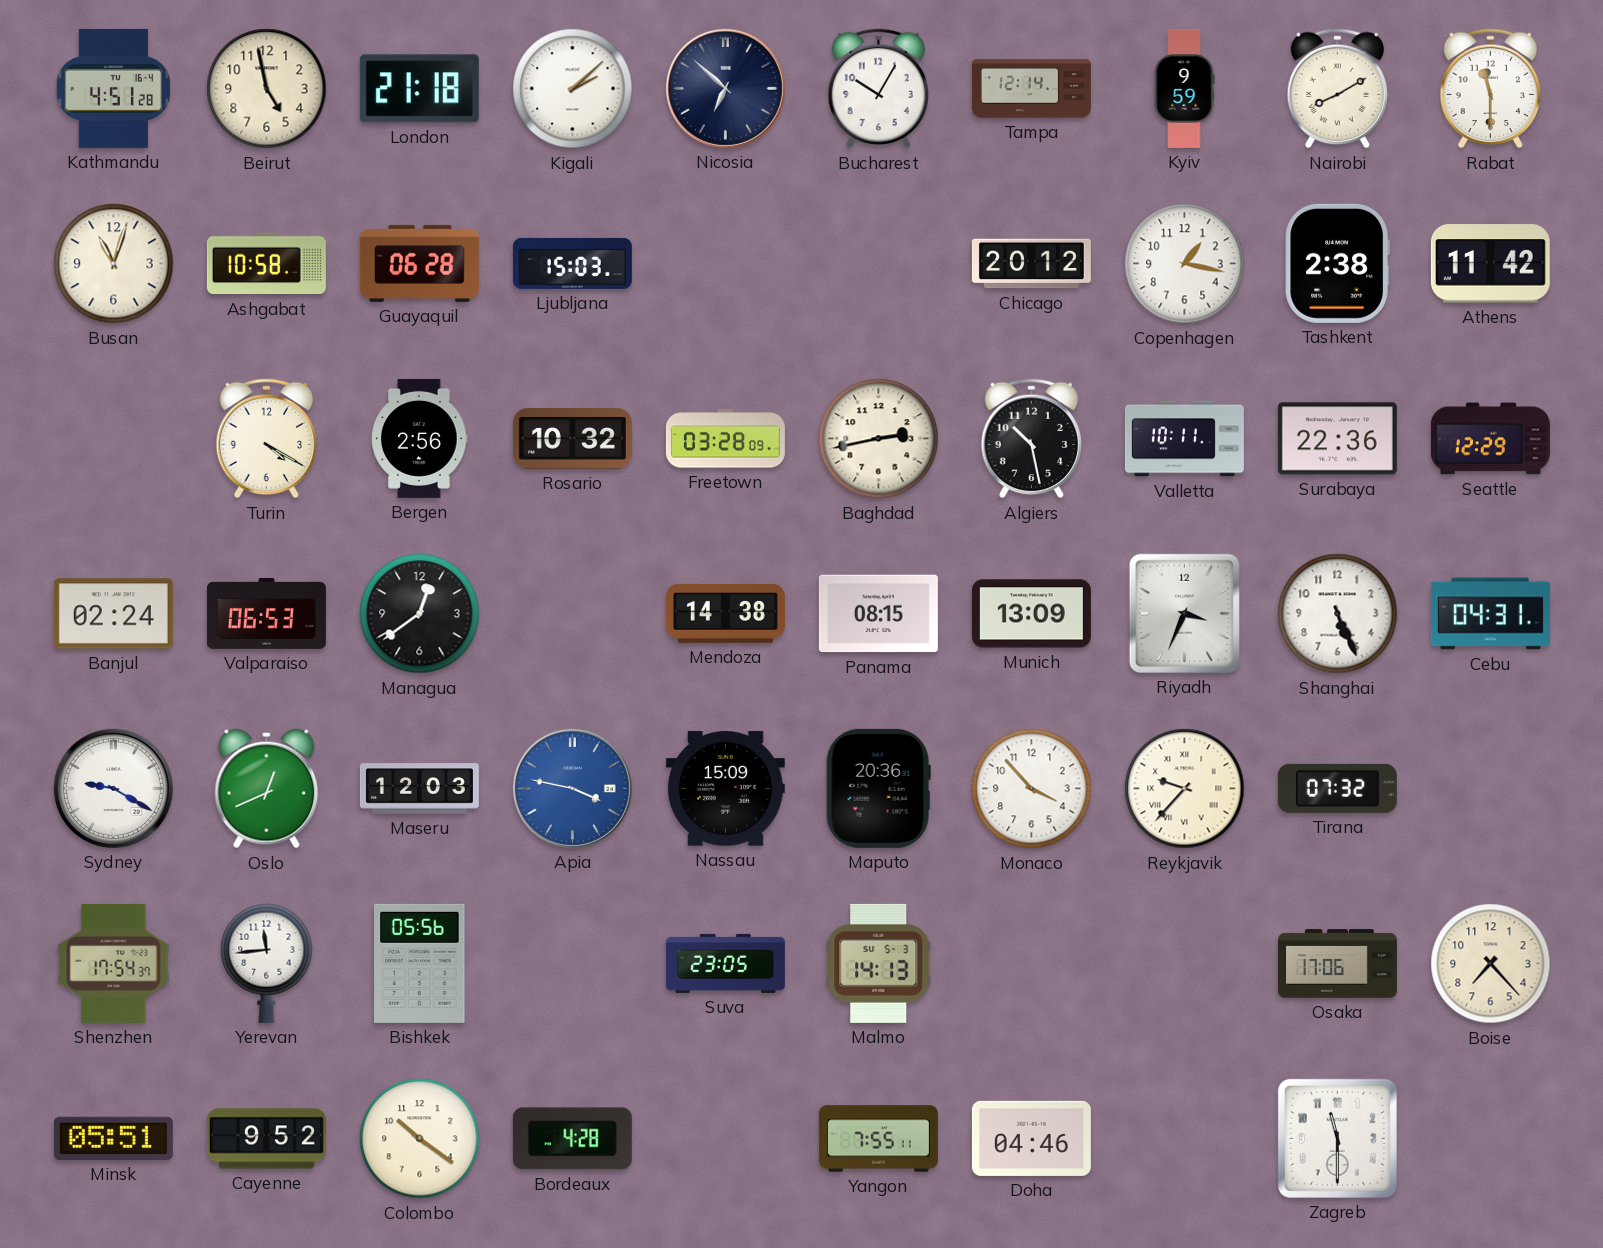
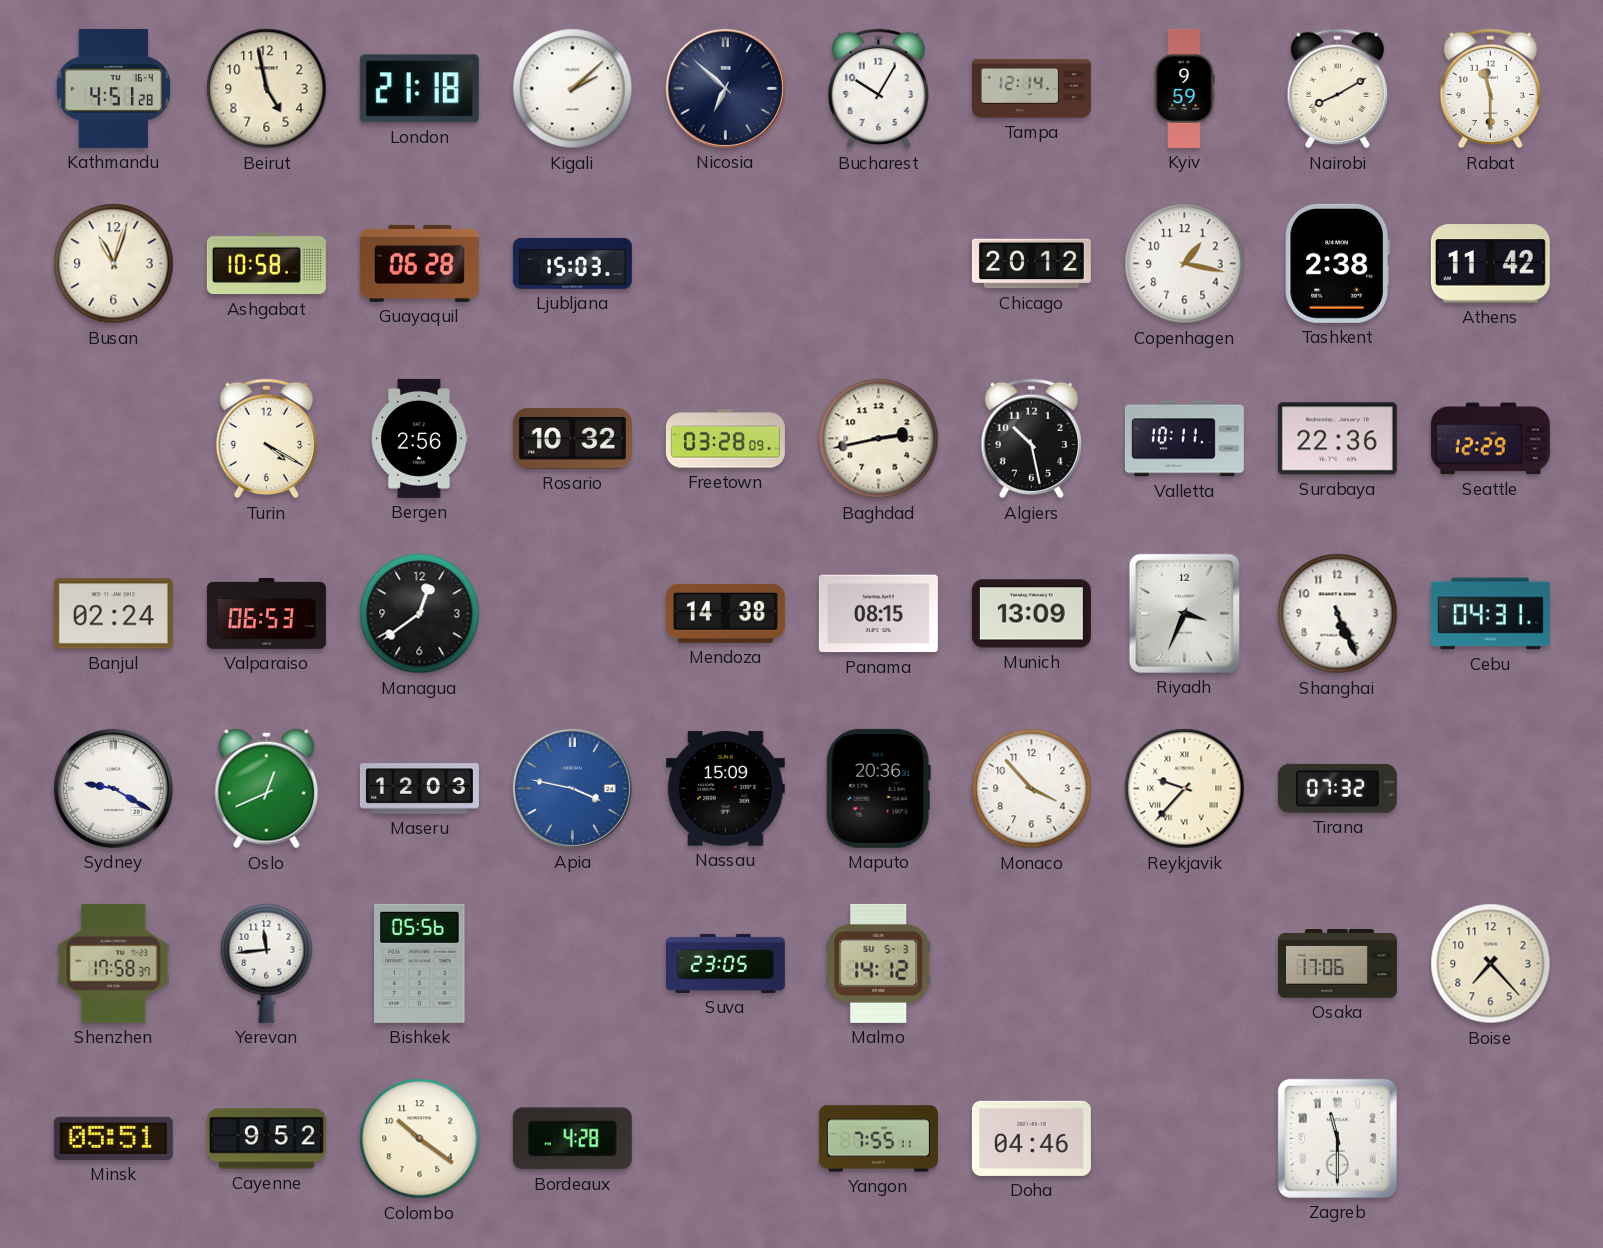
Shenzhen: 17:54 -> 17:58 (114, 963)
Malmo: 14:13 -> 14:12 (879, 963)
